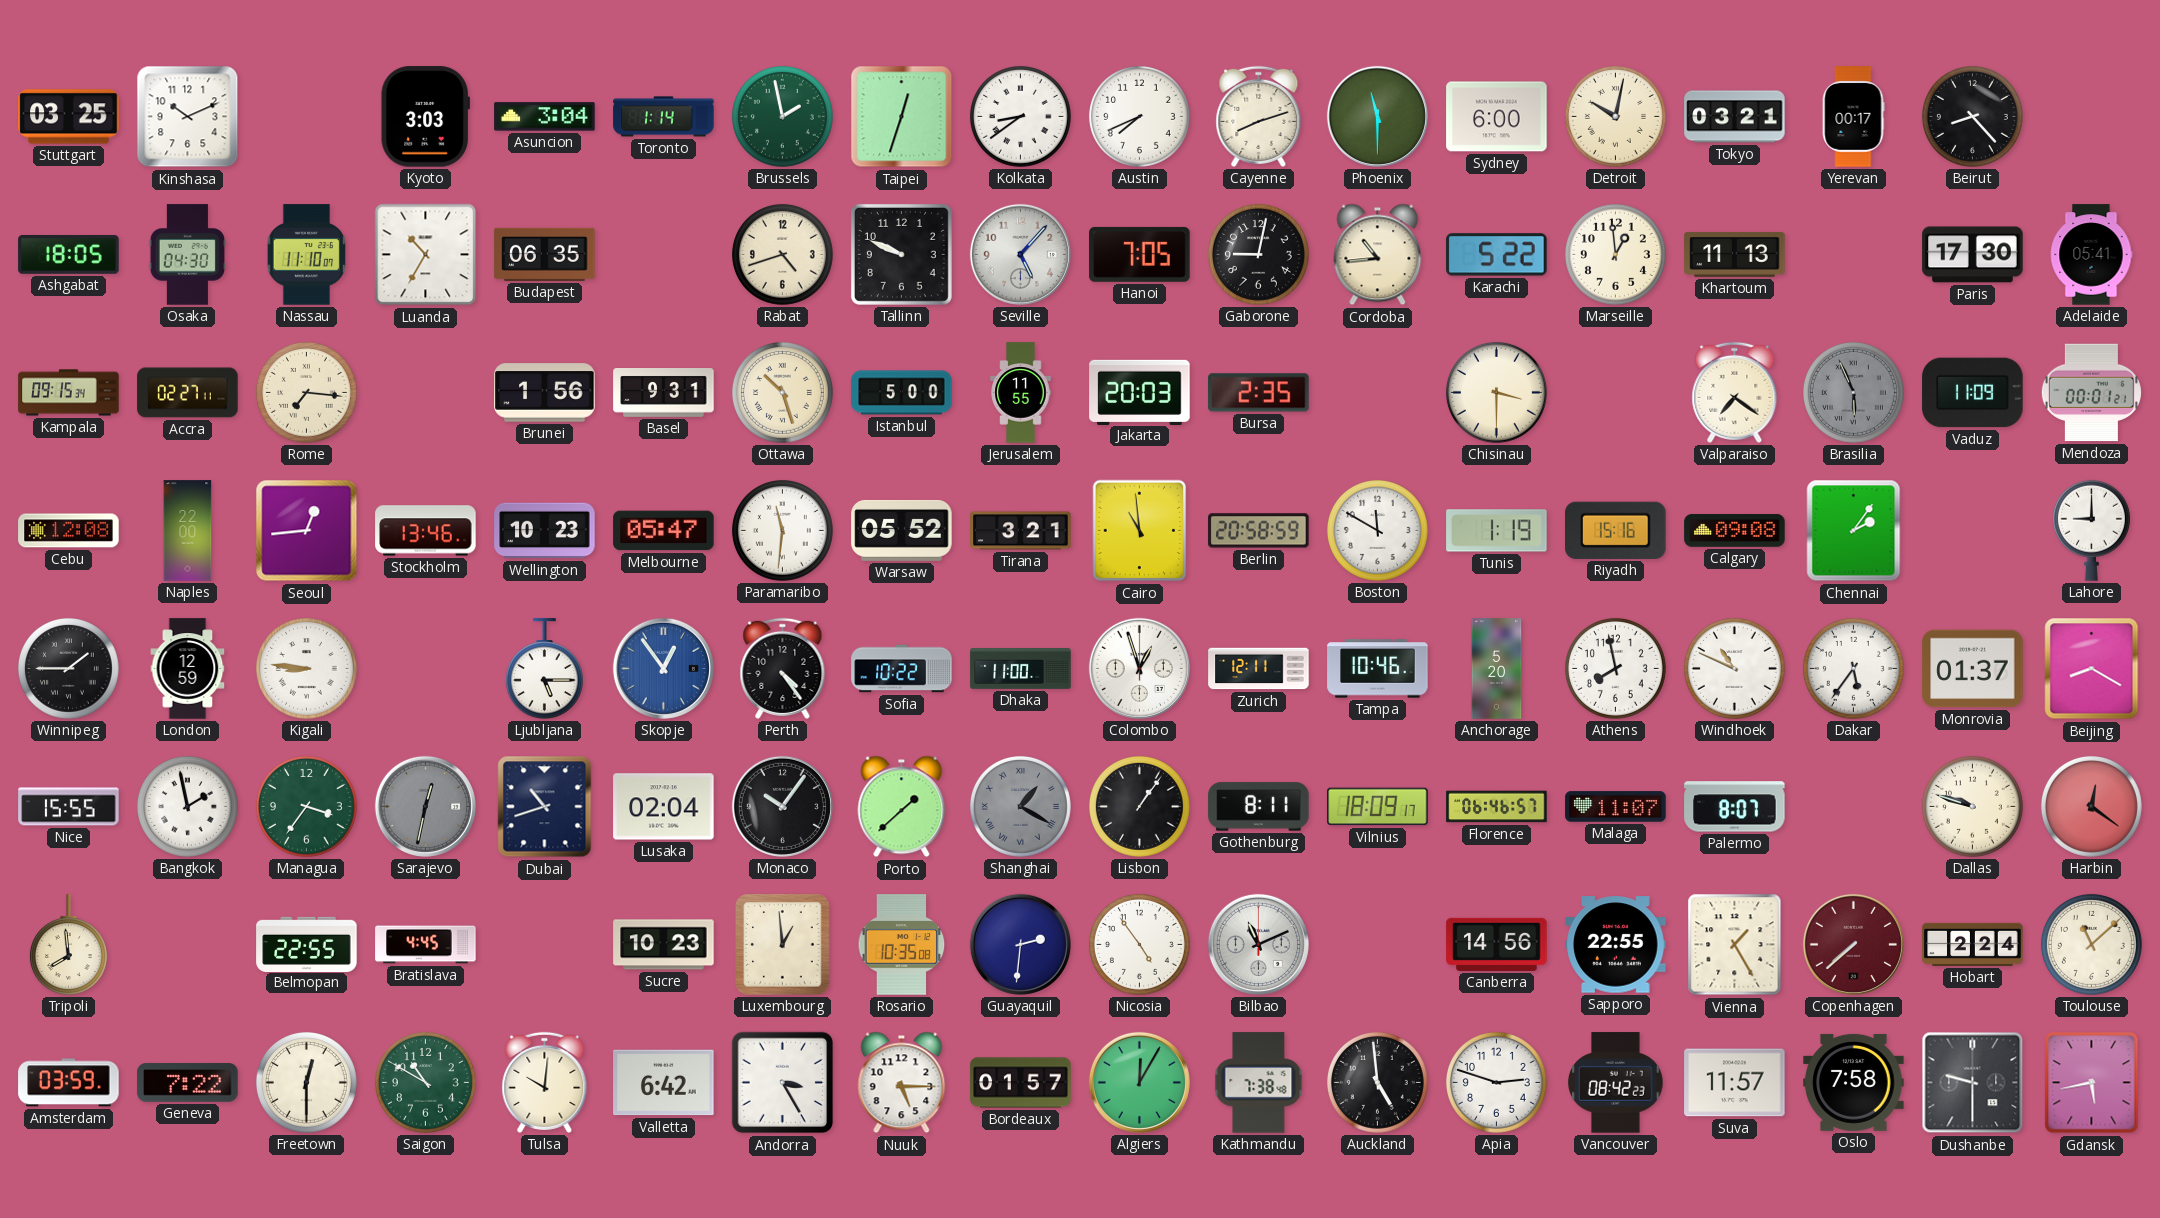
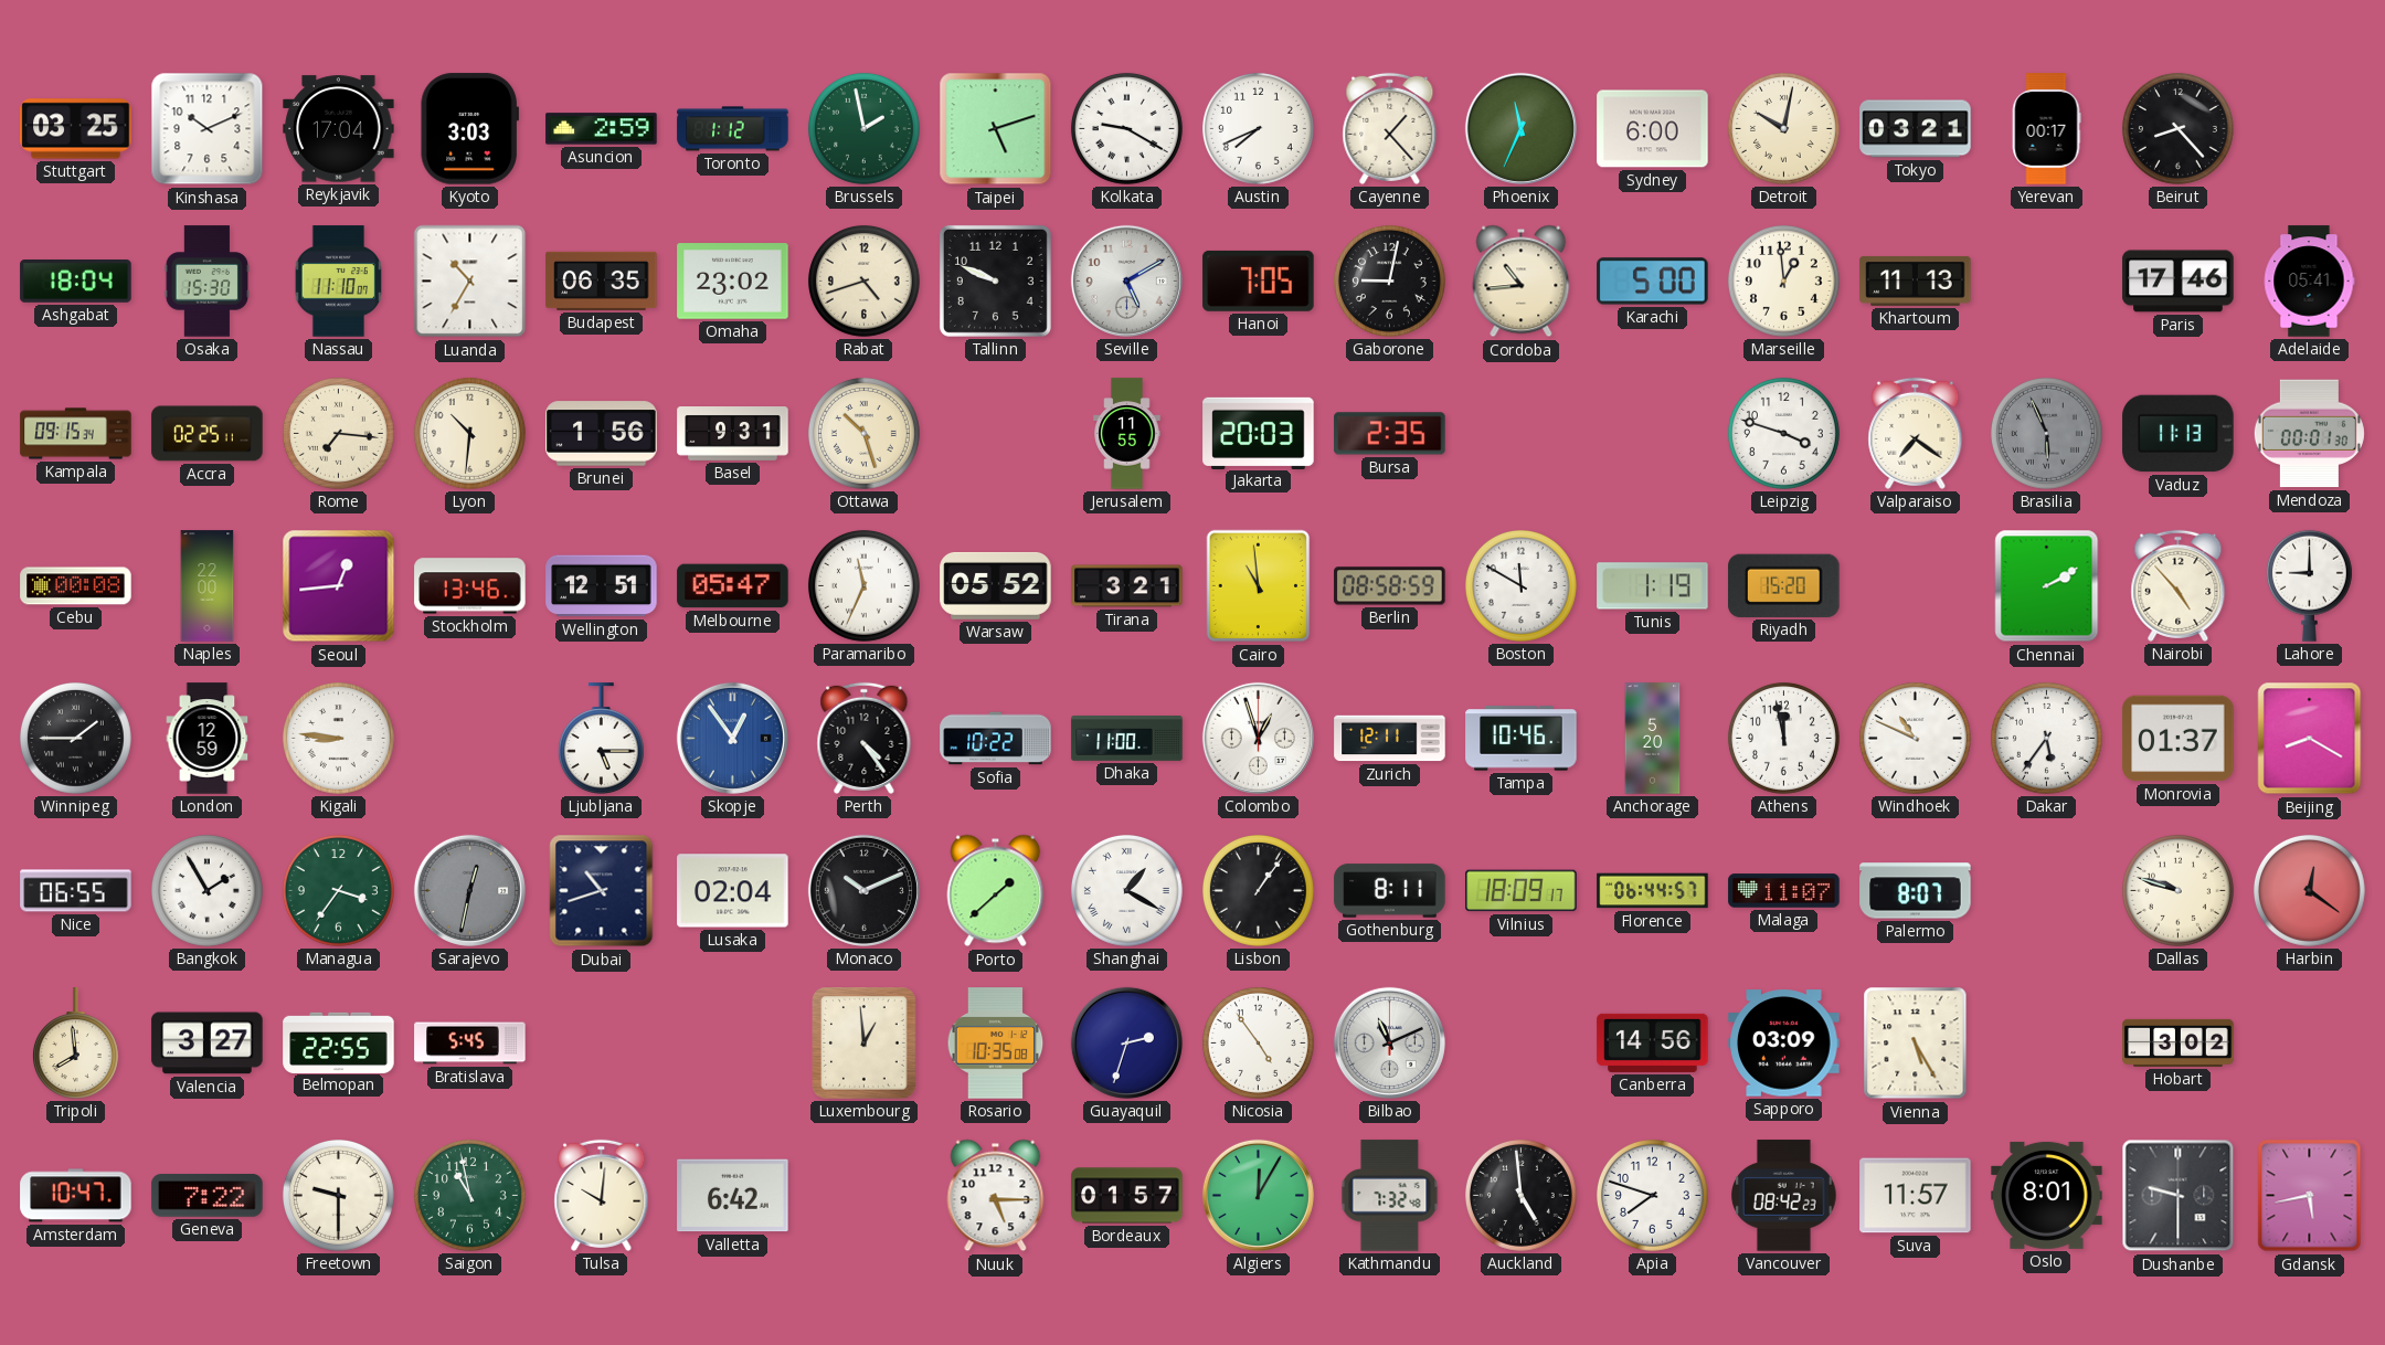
Reykjavik: none -> 17:04 (339, 129)
Asuncion: 3:04 -> 2:59 (602, 129)
Toronto: 1:14 -> 1:12 (733, 129)
Taipei: 12:33 -> 5:12 (996, 129)
Kolkata: 8:39 -> 9:20 (1126, 128)
Cayenne: 8:12 -> 1:23 (1390, 128)
Phoenix: 11:30 -> 11:34 (1520, 128)
Ashgabat: 18:05 -> 18:04 (76, 282)
Osaka: 04:30 -> 15:30 (206, 282)
Omaha: none -> 23:02 (733, 282)
Seville: 5:07 -> 5:10 (1126, 280)
Karachi: 5:22 -> 5:00 (1653, 282)
Paris: 17:30 -> 17:46 (2179, 282)
Accra: 02:27 -> 02:25 (208, 434)
Lyon: none -> 10:31 (469, 433)
Istanbul: 5:00 -> none (902, 393)
Chisinau: 3:30 -> none (1496, 392)
Leipzig: none -> 3:48 (1783, 433)
Vaduz: 11:09 -> 11:13 (2179, 434)
Mendoza: 00:01:21 -> 00:01:30 (2309, 434)
Cebu: 12:08 -> 00:08 (76, 586)
Wellington: 10:23 -> 12:51 (602, 586)
Paramaribo: 11:31 -> 11:34 (863, 585)
Berlin: 20:58 -> 08:58 (1390, 586)
Riyadh: 15:16 -> 15:20 (1784, 585)
Calgary: 09:08 -> none (1735, 531)
Chennai: 2:06 -> 2:10 (2047, 586)
Nairobi: none -> 4:53 (2179, 585)
Athens: 7:58 -> 11:58 (1783, 738)
Nice: 15:55 -> 06:55 (76, 891)
Bangkok: 1:58 -> 1:55 (206, 890)
Monaco: 10:06 -> 10:11 (863, 890)
Shanghai dial: grey -> white (1126, 890)
Florence: 06:46 -> 06:44 (1653, 891)
Valencia: none -> 3:27 (208, 1044)
Bratislava: 4:45 -> 5:45 (470, 1044)
Sucre: 10:23 -> none (664, 945)
Guayaquil: 2:31 -> 2:33 (1126, 1042)
Sapporo: 22:55 -> 03:09 (1784, 1044)
Vienna: 1:25 -> 5:25 (1916, 1044)
Copenhagen: 7:38 -> none (1853, 944)
Hobart: 2:24 -> 3:02 (2179, 1042)
Toulouse: 11:08 -> none (2091, 944)
Amsterdam: 03:59 -> 10:47 (76, 1196)
Freetown: 12:30 -> 9:30 (338, 1195)
Saigon: 10:50 -> 10:58 (469, 1195)
Andorra: 3:25 -> none (783, 1083)
Kathmandu: 7:38 -> 7:32 (1390, 1196)
Apia: 2:48 -> 7:48 (1652, 1195)
Oslo: 7:58 -> 8:01 (2047, 1195)
